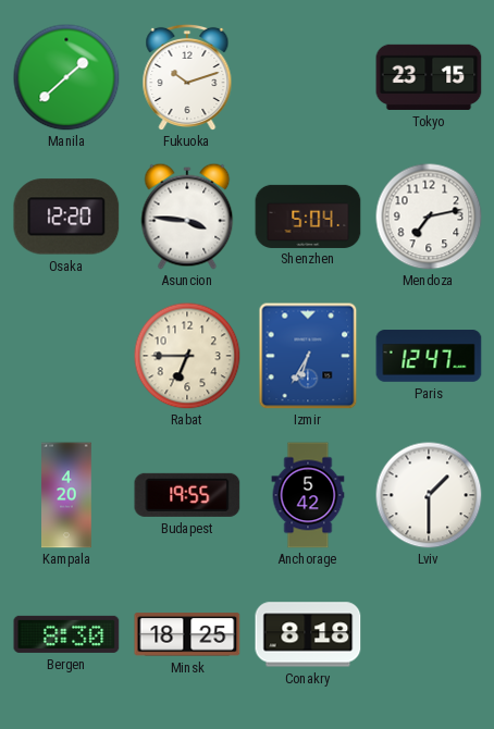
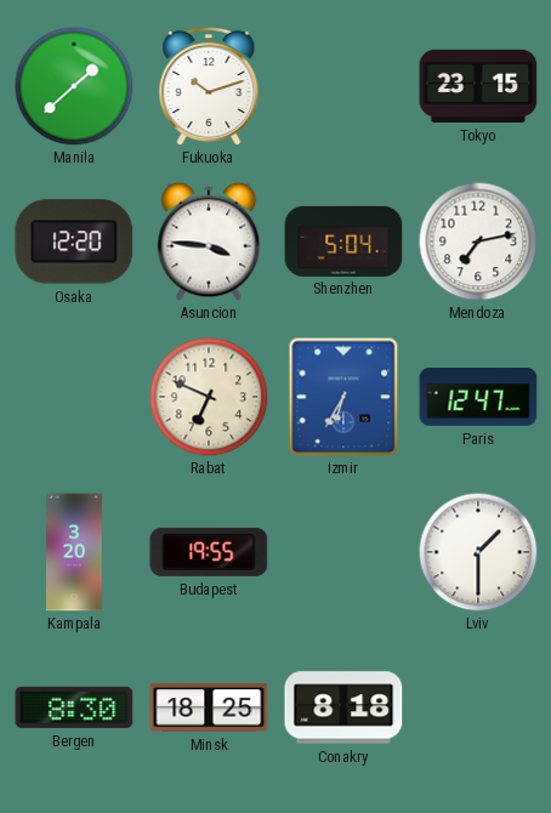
Rabat: 6:45 -> 6:49 (209, 397)
Kampala: 4:20 -> 3:20 (74, 552)
Anchorage: 5:42 -> none (308, 495)
